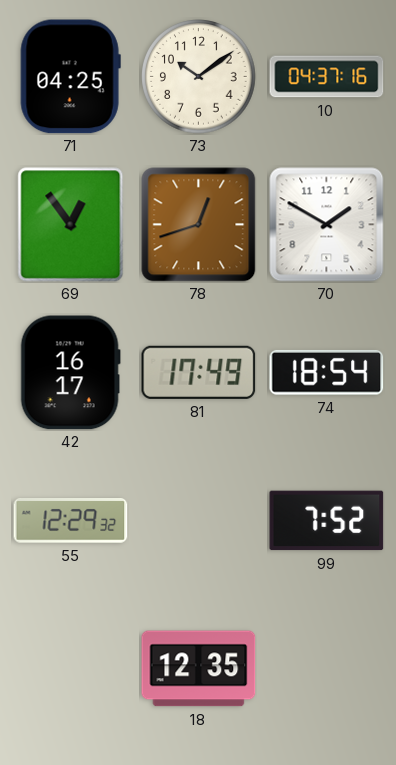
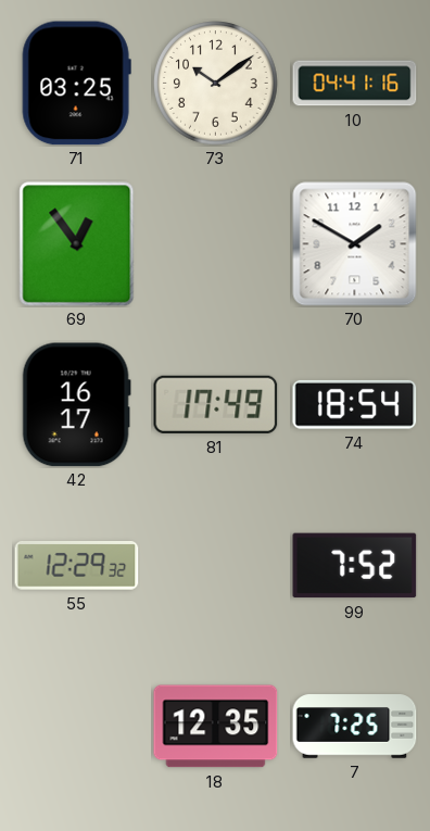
71: 04:25 -> 03:25 (76, 84)
10: 04:37 -> 04:41 (355, 84)
78: 12:42 -> none (199, 225)
7: none -> 7:25 (355, 727)
